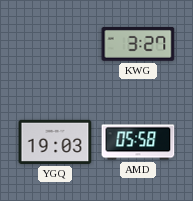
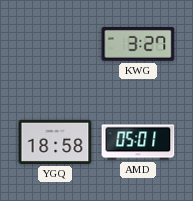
YGQ: 19:03 -> 18:58 (55, 142)
AMD: 05:58 -> 05:01 (138, 142)
